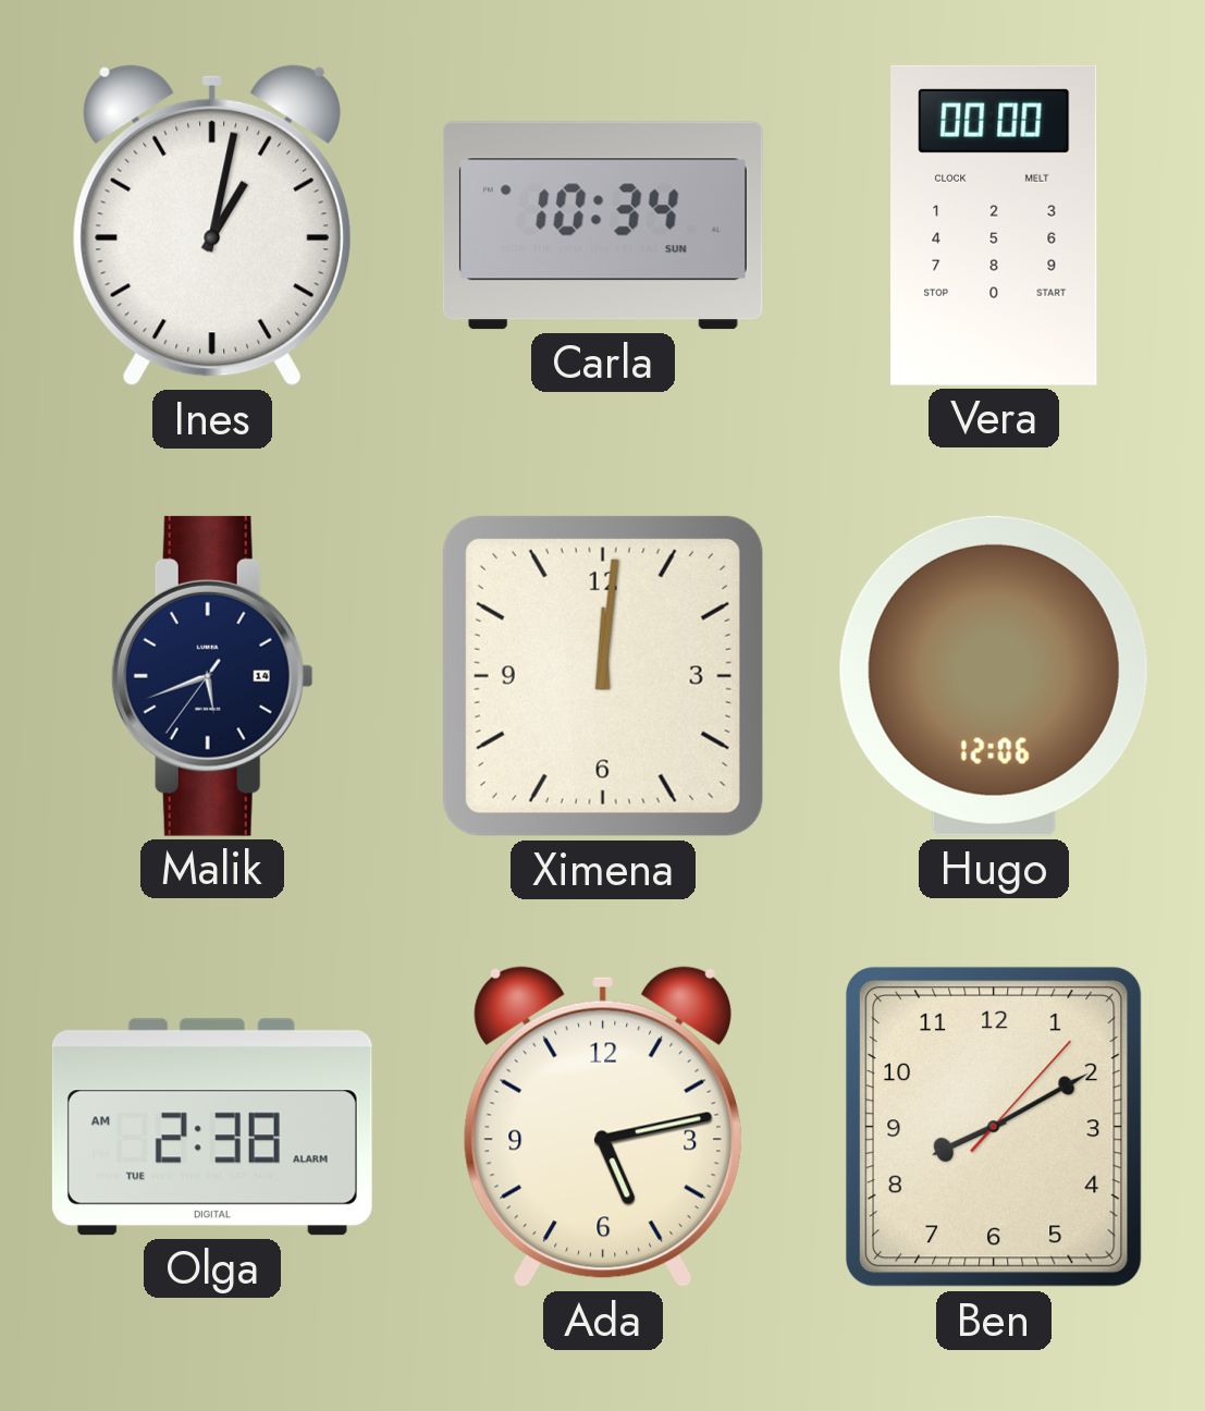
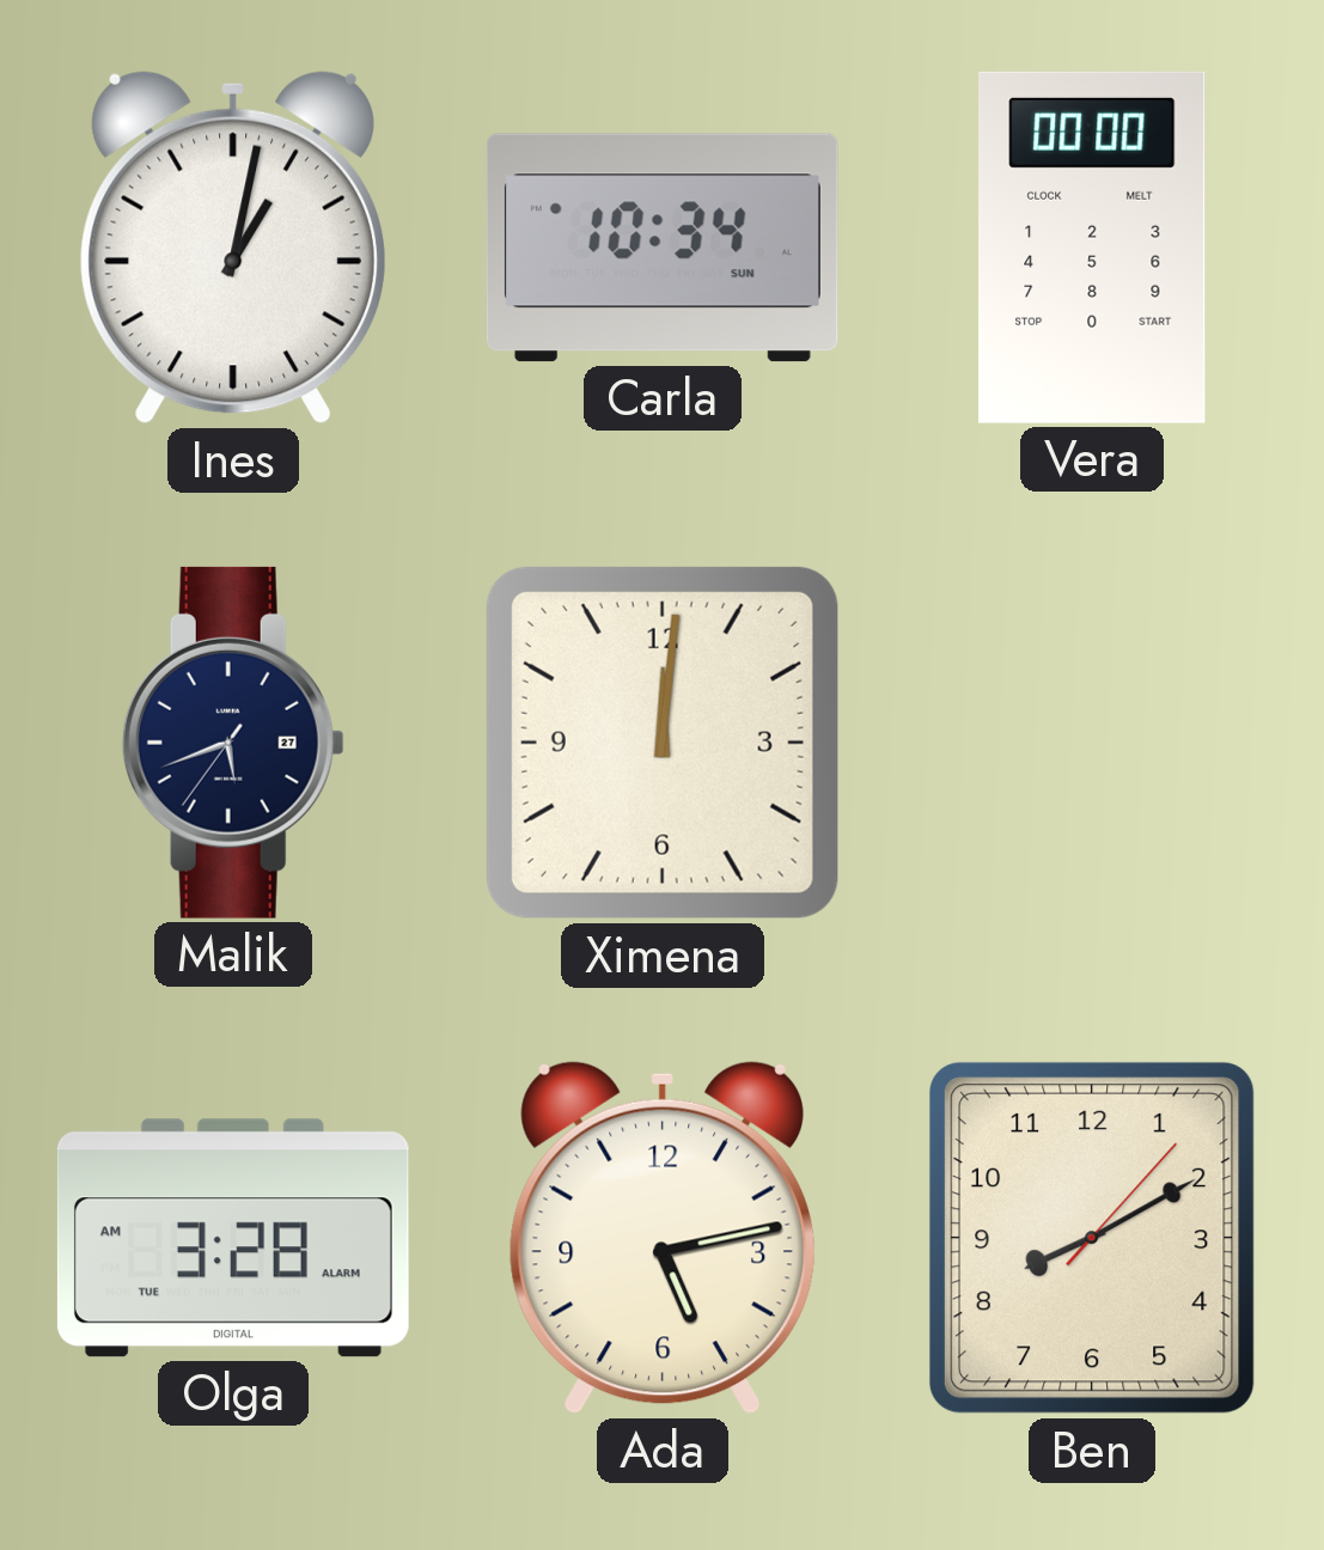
Malik date: 14 -> 27 (233, 743)
Hugo: 12:06 -> none (994, 676)
Olga: 2:38 -> 3:28 (233, 1238)
